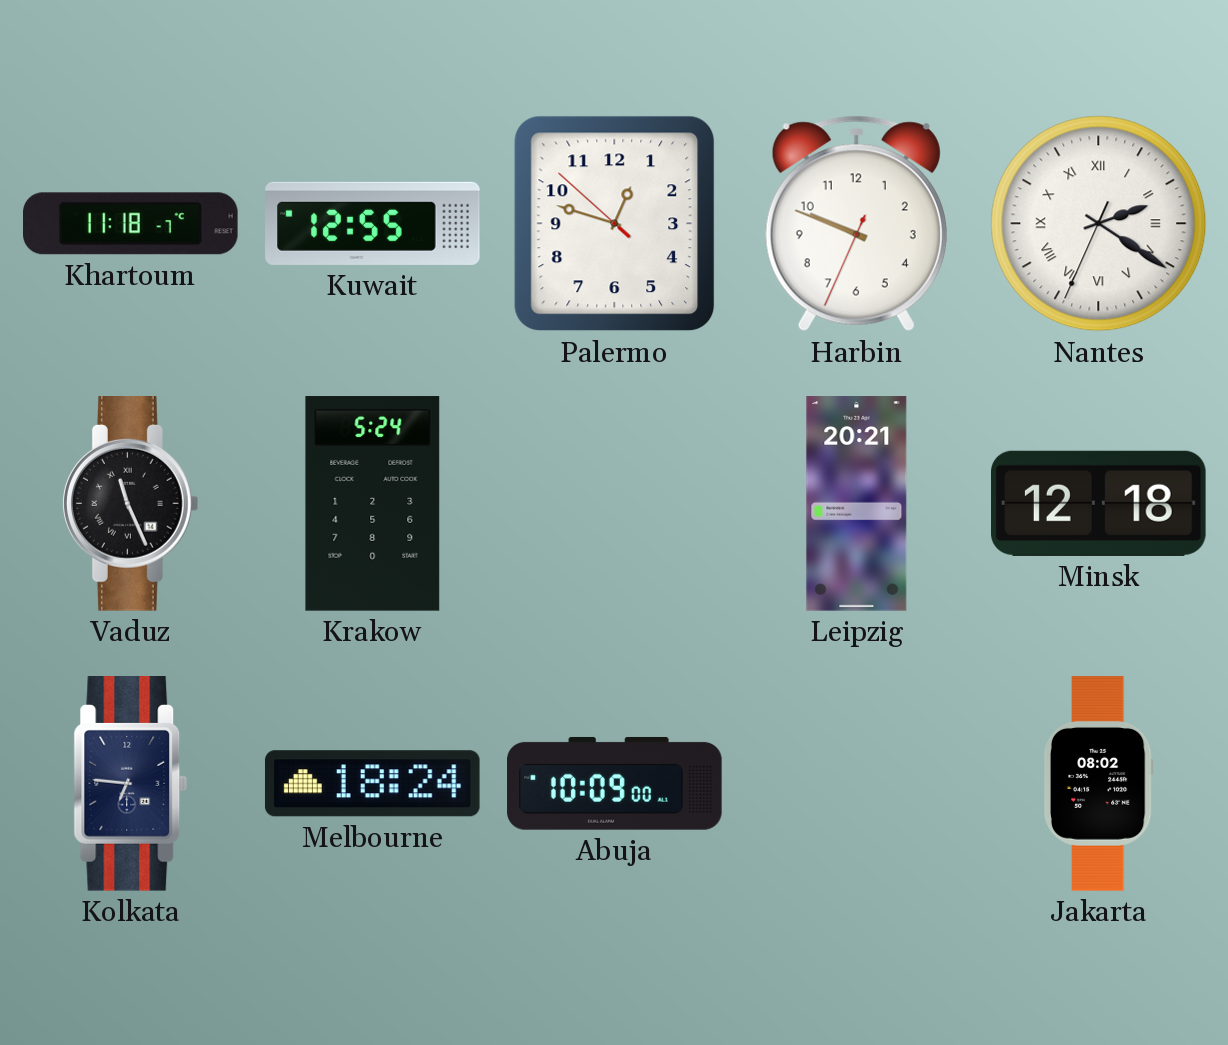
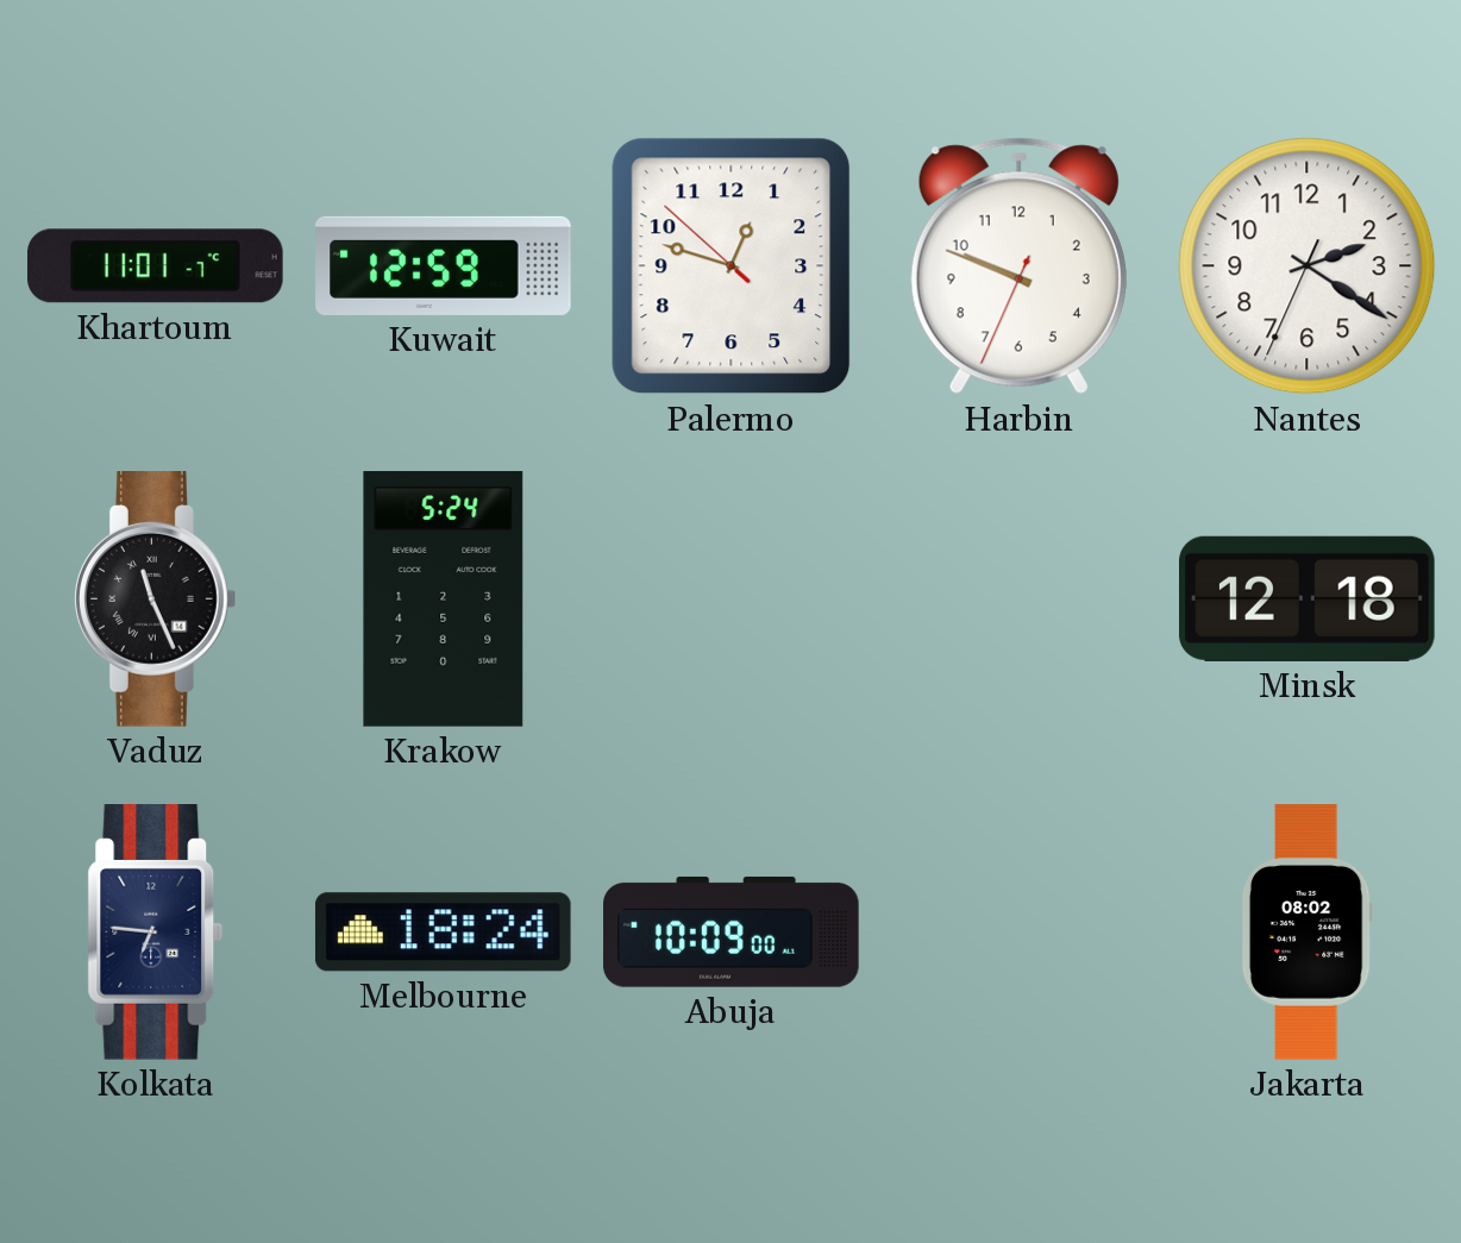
Khartoum: 11:18 -> 11:01 (156, 266)
Kuwait: 12:55 -> 12:59 (444, 265)
Nantes numerals: Roman -> Arabic (1308, 266)
Leipzig: 20:21 -> none (857, 504)
